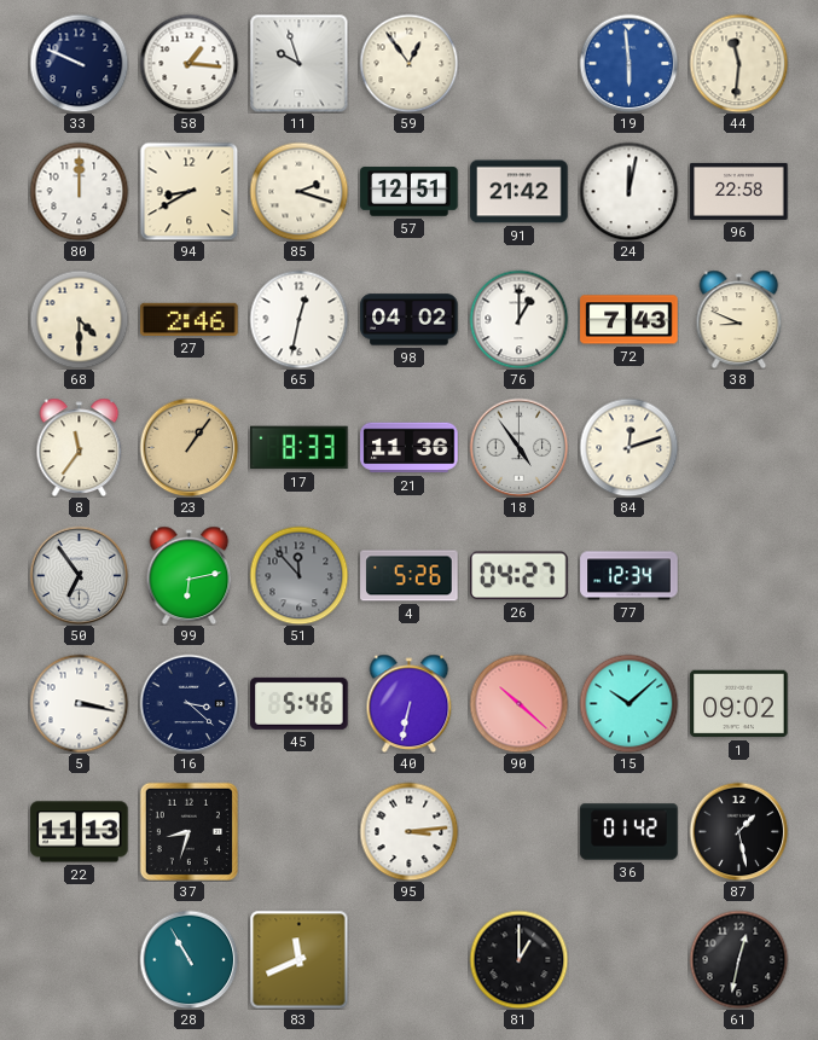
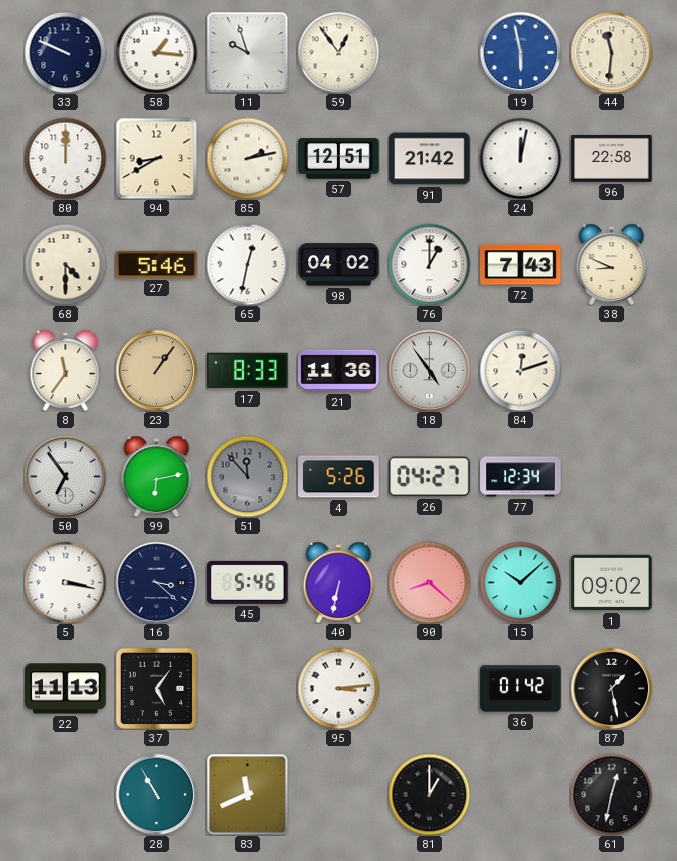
19: 5:59 -> 5:58 (520, 52)
85: 2:18 -> 2:13 (247, 158)
27: 2:46 -> 5:46 (157, 264)
90: 10:22 -> 8:22 (429, 582)
37: 8:33 -> 5:06 (156, 688)
